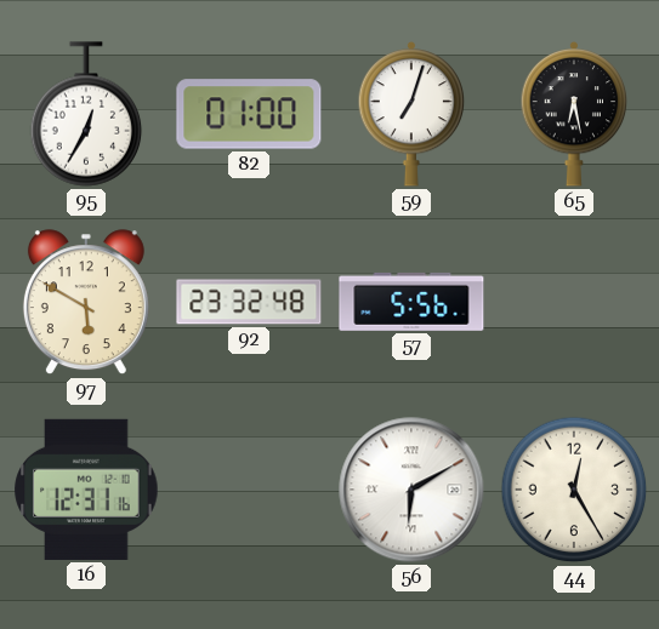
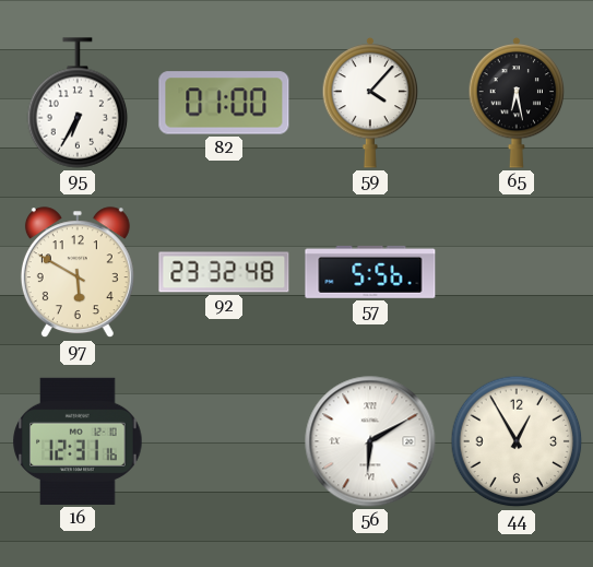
95: 12:35 -> 6:35 (78, 103)
59: 7:03 -> 4:07 (370, 103)
44: 12:25 -> 12:55 (517, 441)
